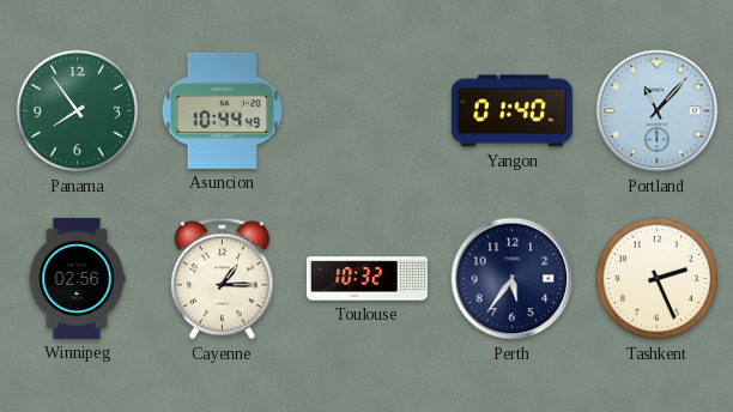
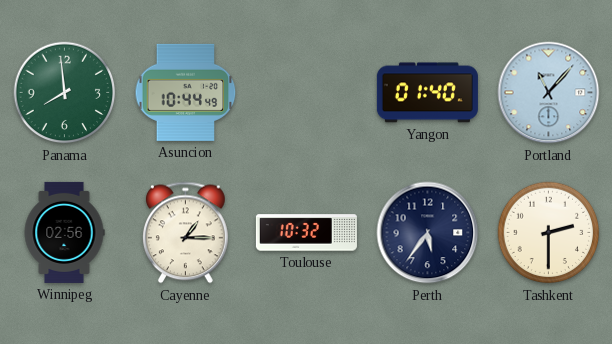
Panama: 7:54 -> 7:59 (65, 93)
Tashkent: 2:26 -> 2:30 (549, 233)
